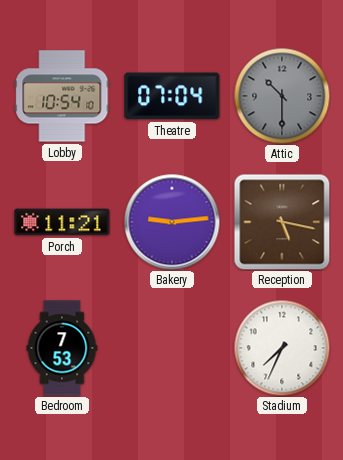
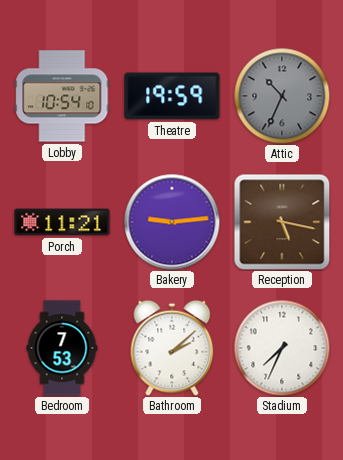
Theatre: 07:04 -> 19:59 (172, 96)
Attic: 10:30 -> 10:34 (282, 96)
Bathroom: none -> 2:08 (172, 348)
